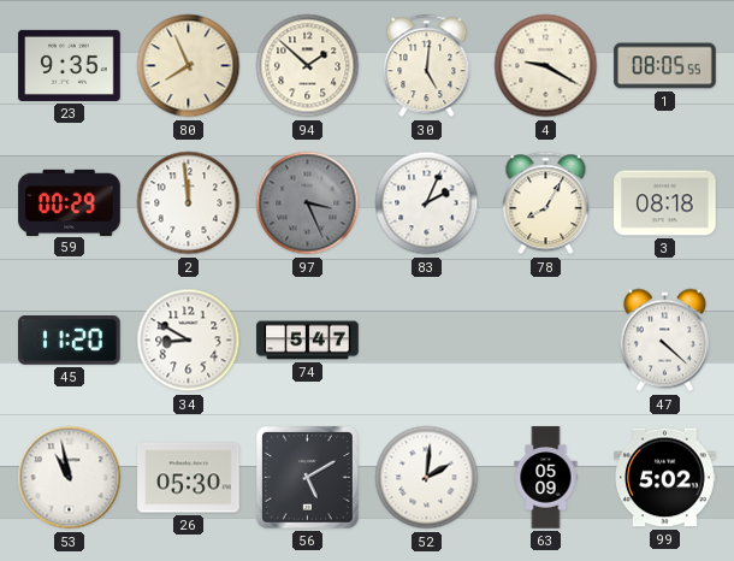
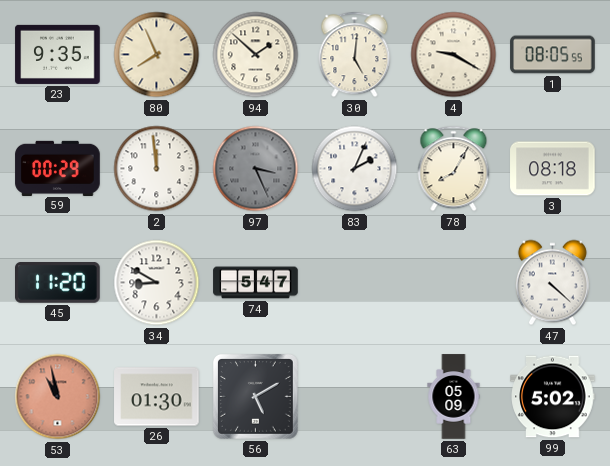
53 dial: white -> salmon (58, 397)
26: 05:30 -> 01:30 (157, 397)
52: 2:01 -> none (427, 478)
